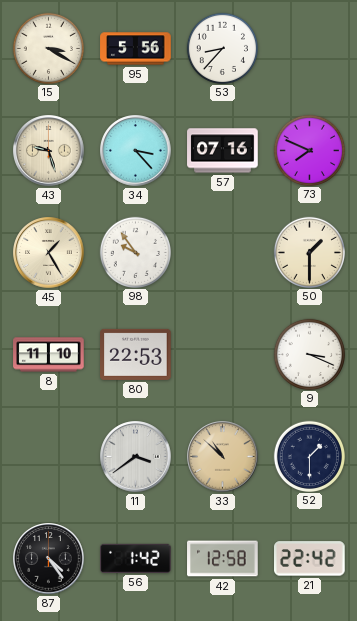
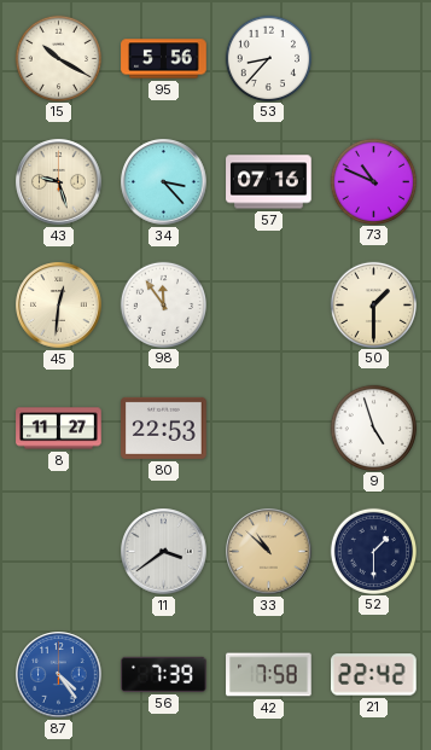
15: 3:20 -> 10:20 (58, 58)
73: 7:49 -> 10:49 (373, 181)
45: 1:25 -> 12:31 (59, 306)
98: 9:54 -> 11:54 (163, 304)
8: 11:10 -> 11:27 (59, 429)
9: 3:19 -> 4:57 (373, 428)
87 dial: black -> blue (59, 675)
56: 1:42 -> 7:39 (164, 674)
42: 12:58 -> 7:58 (269, 675)
